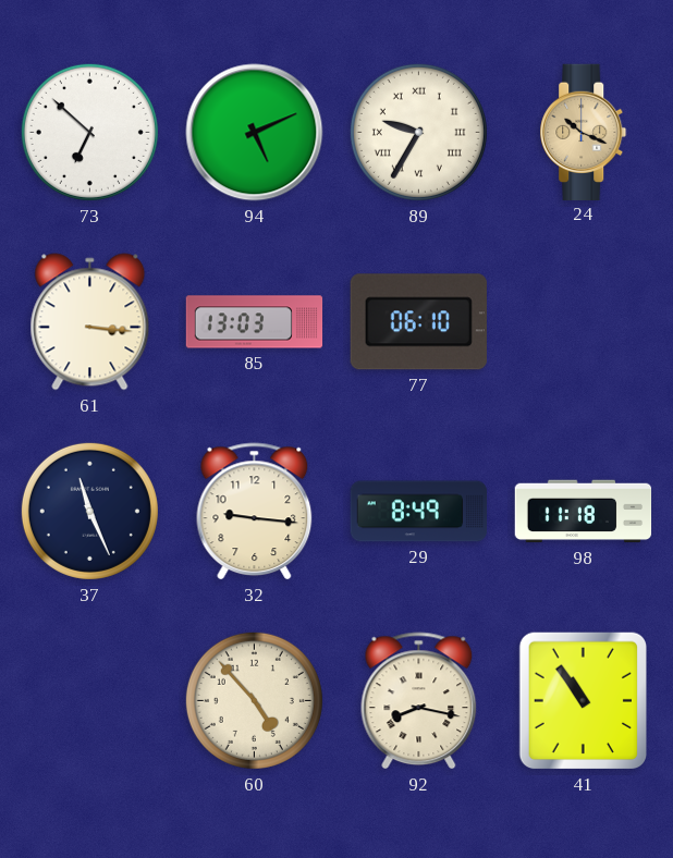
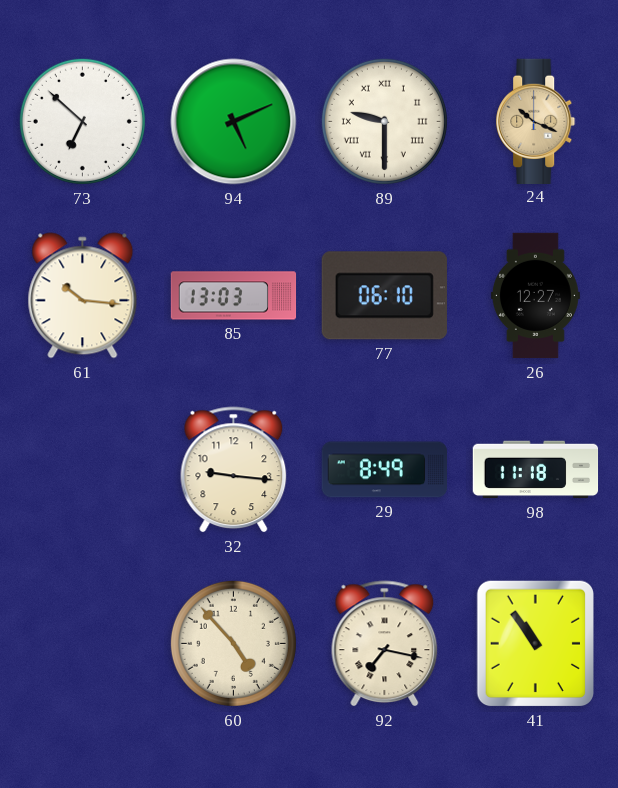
89: 9:35 -> 9:30 (384, 121)
61: 3:16 -> 10:16 (83, 296)
26: none -> 12:27 (535, 296)
37: 11:26 -> none (89, 511)
92: 8:17 -> 7:17 (385, 644)
